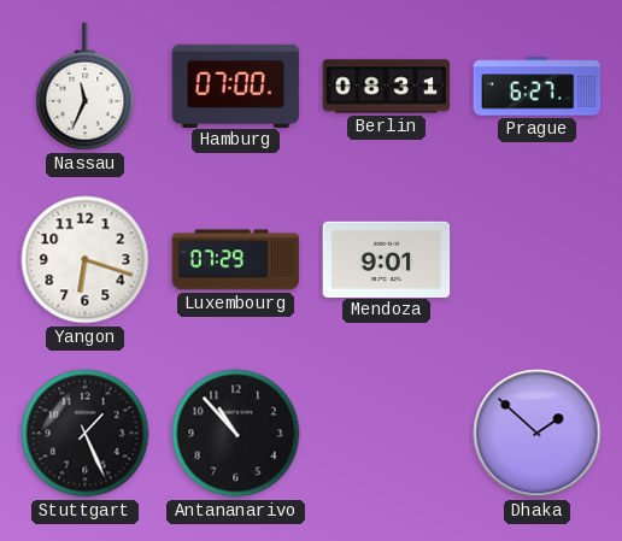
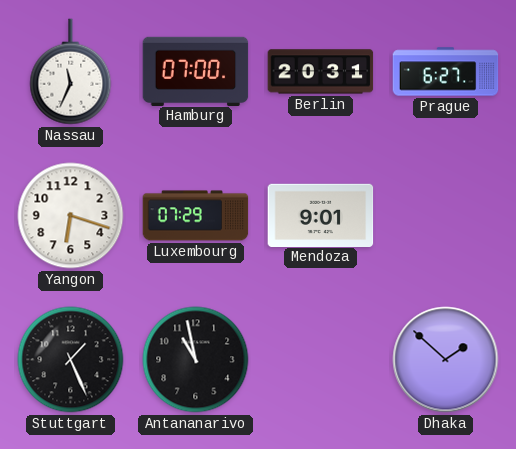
Berlin: 08:31 -> 20:31 (321, 72)
Antananarivo: 10:53 -> 10:58 (196, 360)
